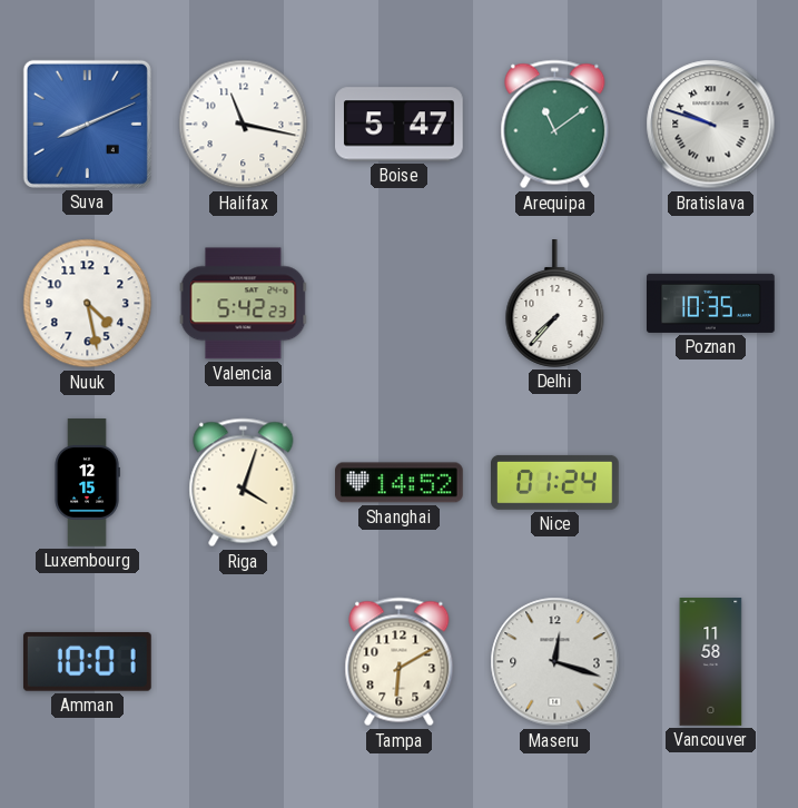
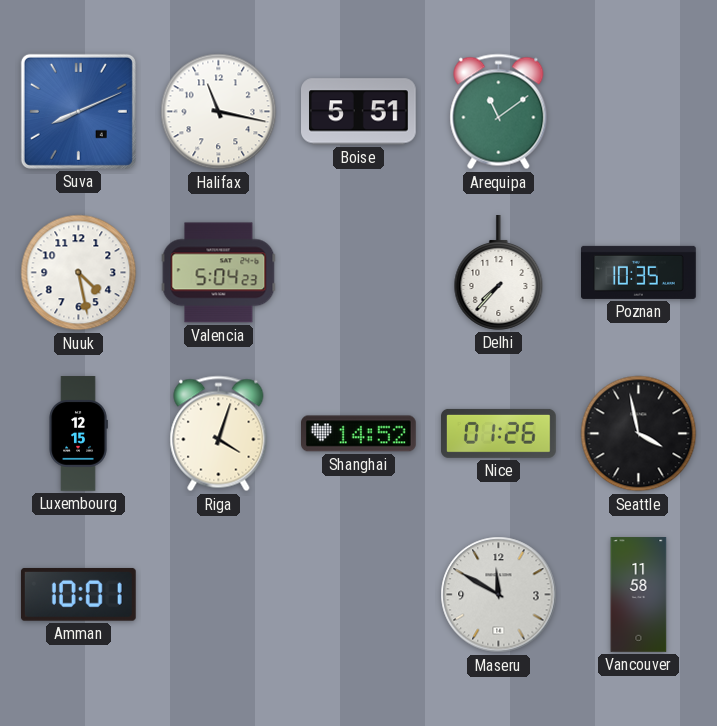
Boise: 5:47 -> 5:51 (359, 112)
Bratislava: 9:48 -> none (711, 125)
Valencia: 5:42 -> 5:04 (219, 273)
Nice: 01:24 -> 01:26 (499, 433)
Seattle: none -> 3:58 (639, 434)
Tampa: 6:10 -> none (400, 662)
Maseru: 12:18 -> 11:50 (499, 595)
